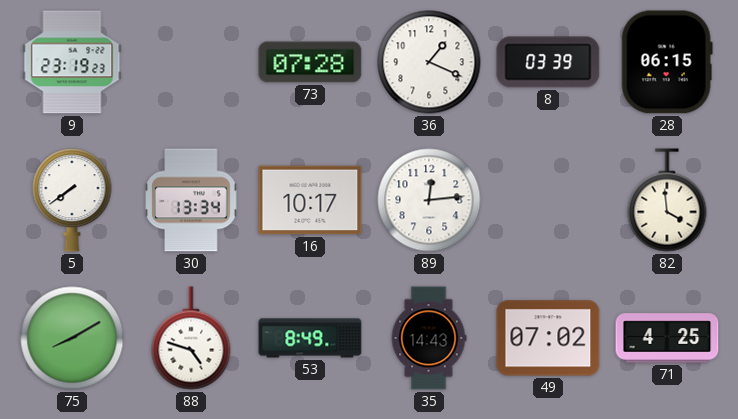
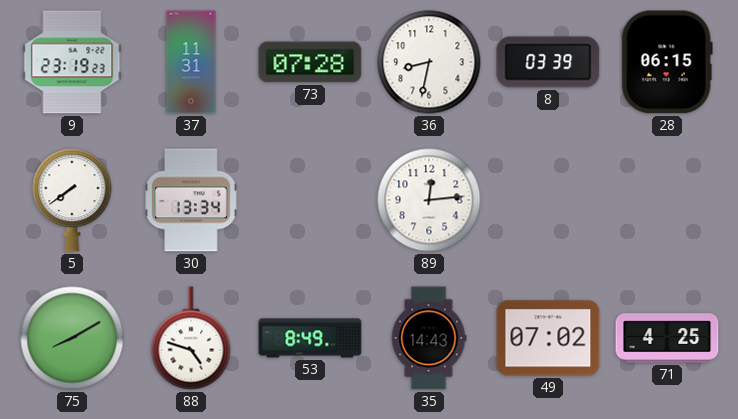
37: none -> 11:31 (191, 62)
36: 1:19 -> 8:32 (429, 62)
16: 10:17 -> none (310, 200)
82: 3:59 -> none (667, 200)
